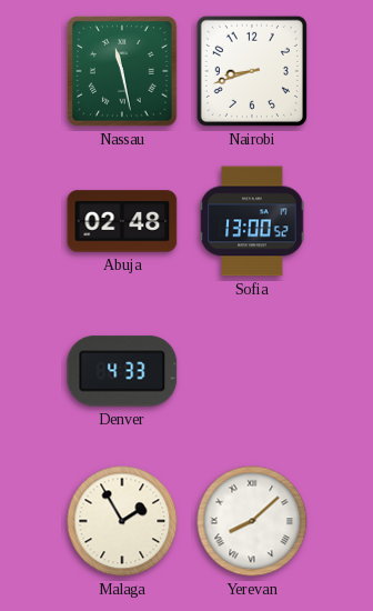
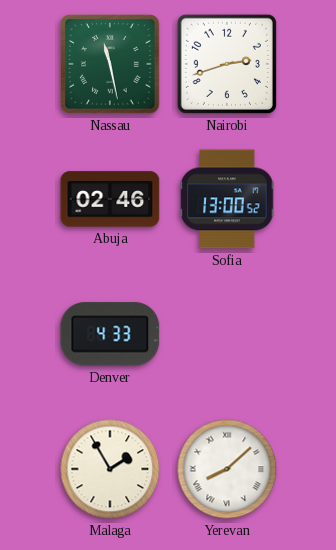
Nairobi: 8:42 -> 2:42 (227, 64)
Abuja: 02:48 -> 02:46 (110, 199)
